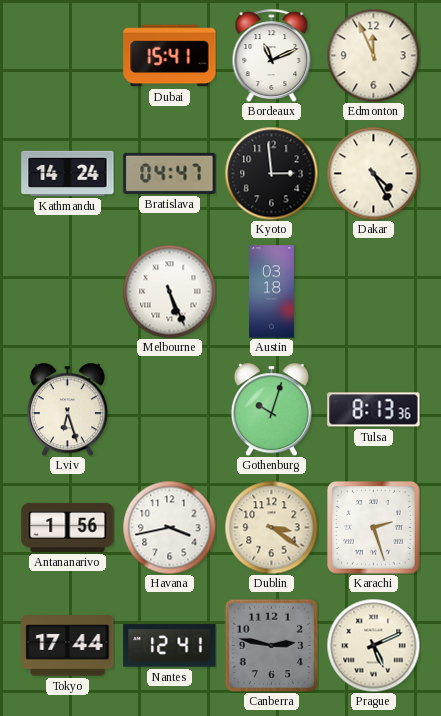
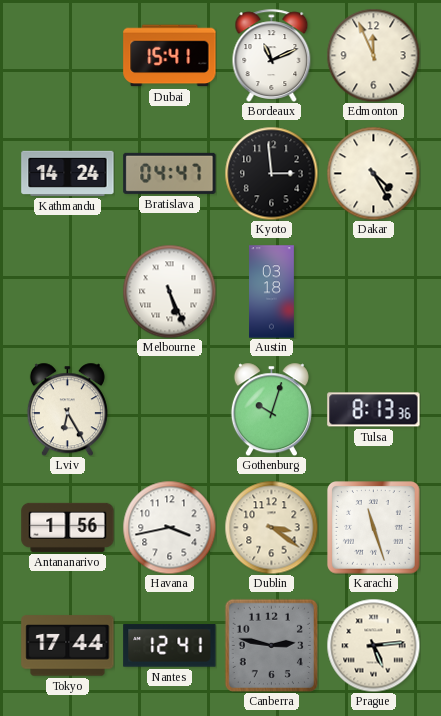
Lviv: 6:27 -> 6:25 (67, 409)
Karachi: 2:27 -> 11:27 (374, 528)
Prague: 5:11 -> 5:14 (373, 645)
